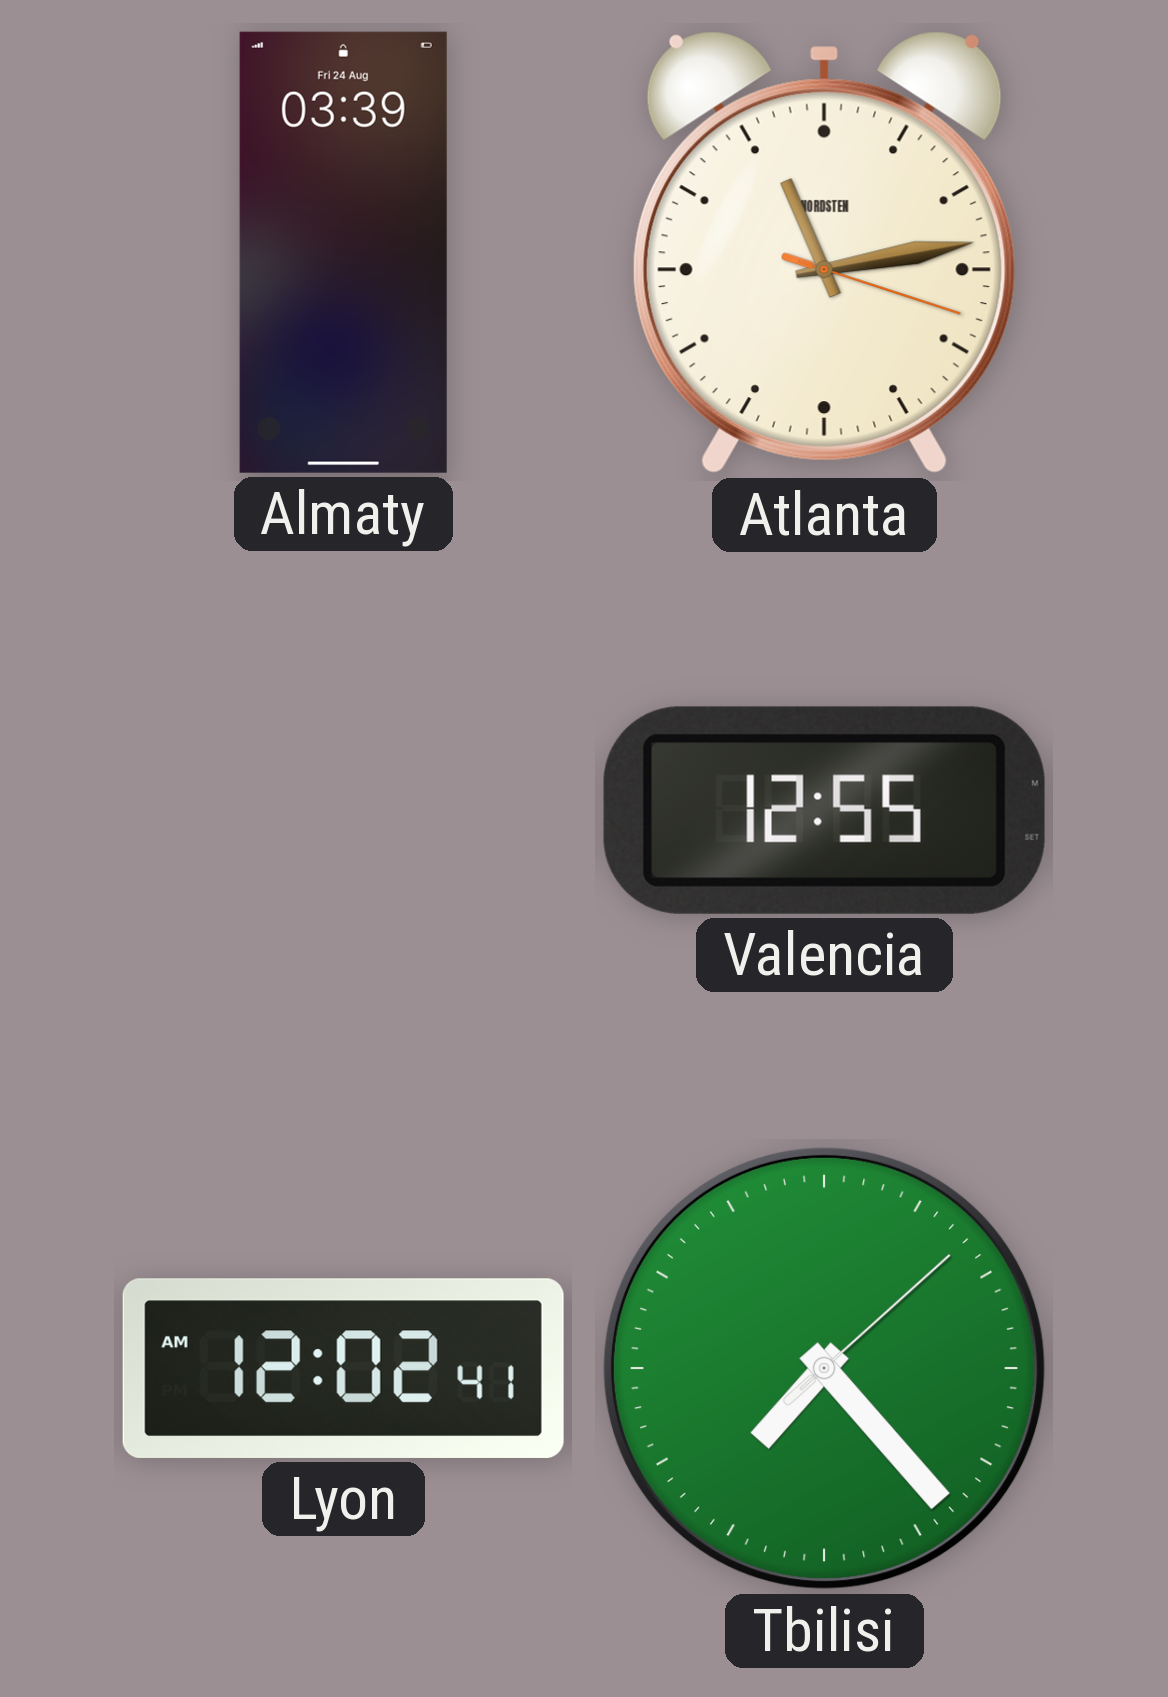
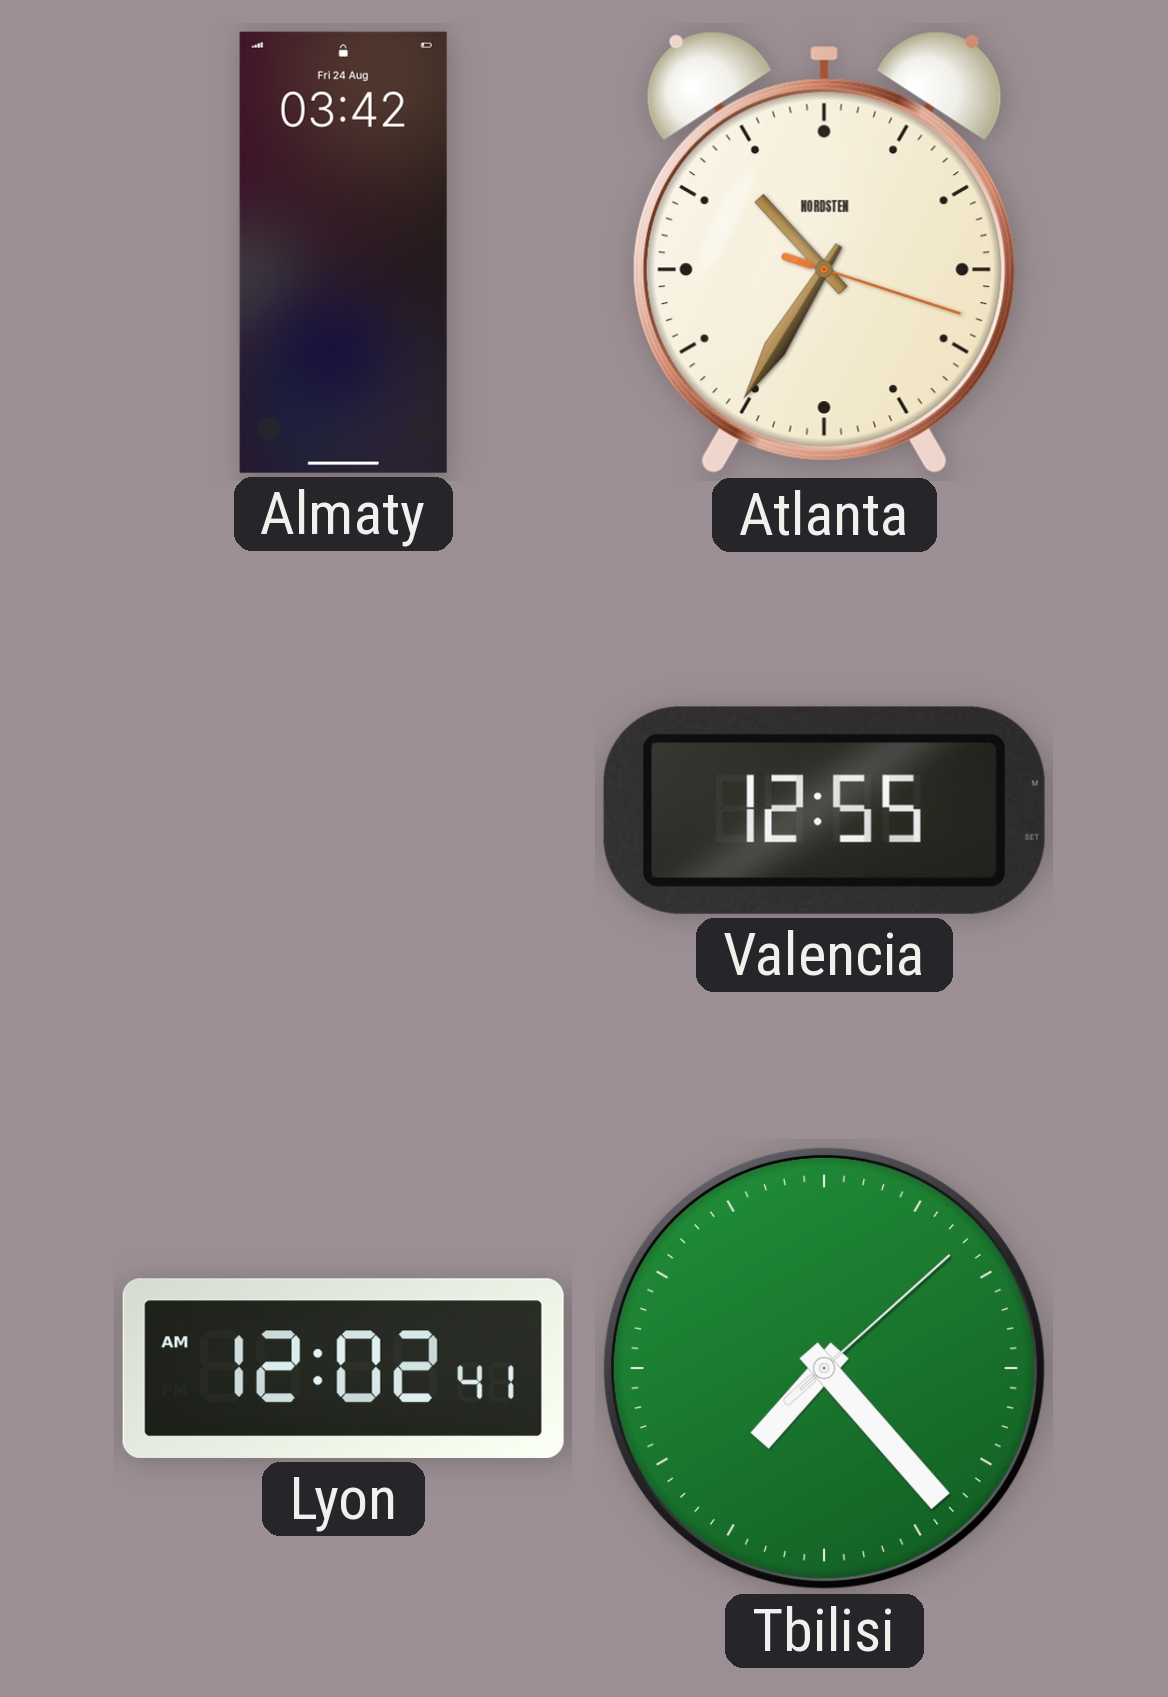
Almaty: 03:39 -> 03:42 (343, 252)
Atlanta: 11:13 -> 10:35 (824, 253)
